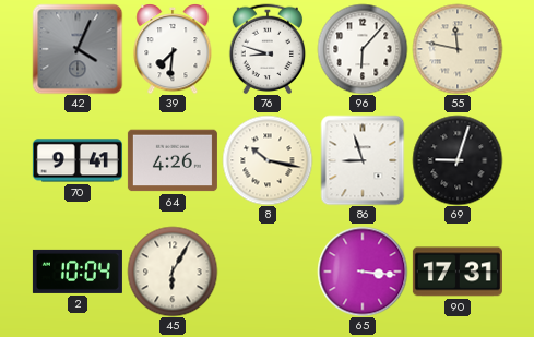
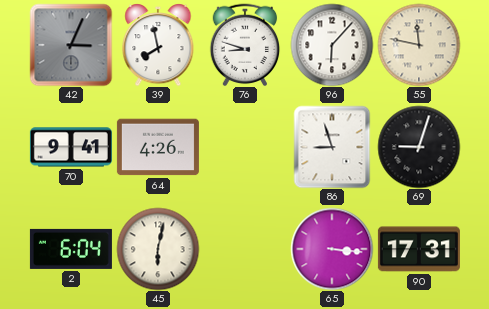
42: 4:04 -> 3:04 (71, 45)
39: 7:31 -> 7:58 (158, 45)
8: 10:17 -> none (268, 160)
2: 10:04 -> 6:04 (71, 249)
45: 6:05 -> 6:02 (158, 249)
